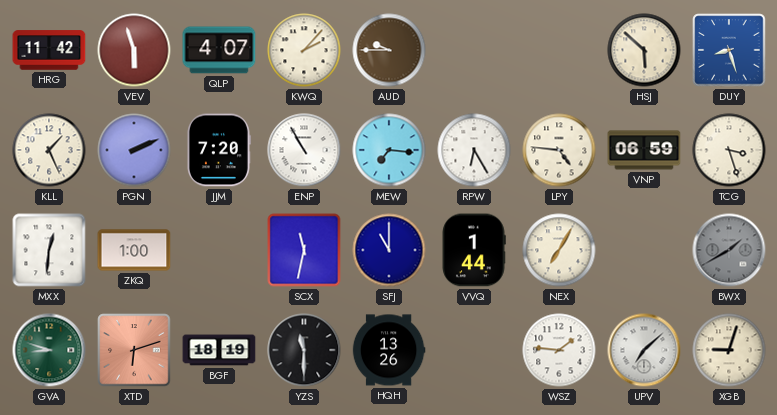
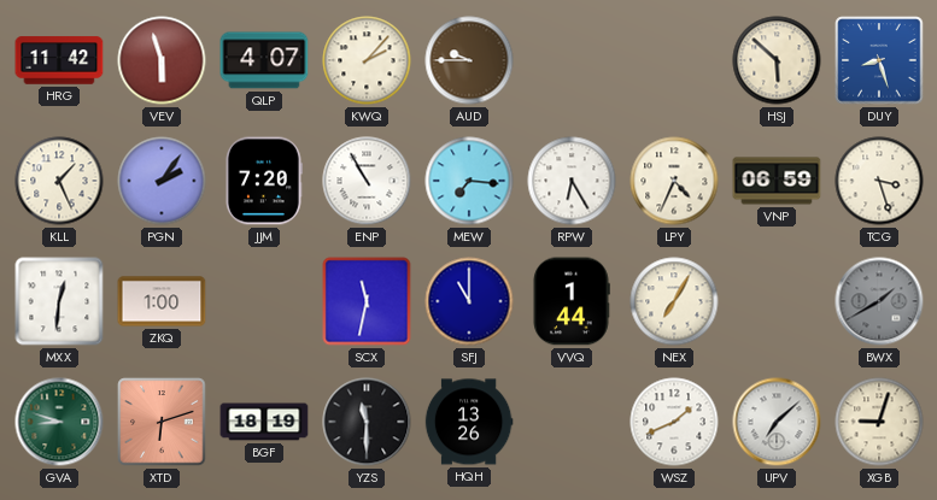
PGN: 2:11 -> 2:06 (162, 181)
LPY: 4:46 -> 4:34 (674, 181)
WSZ: 1:46 -> 1:41 (674, 422)
